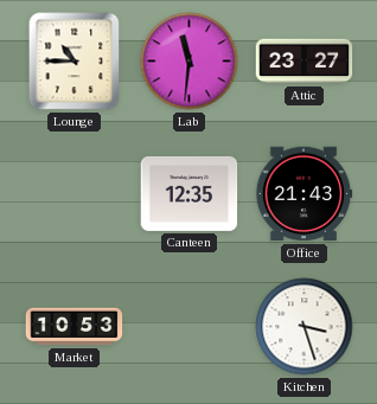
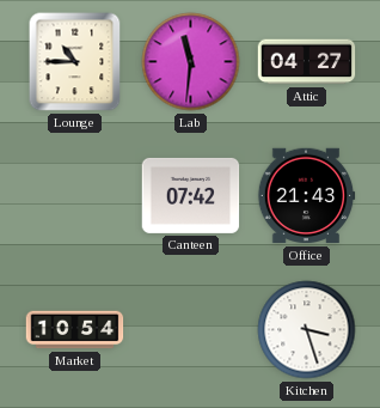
Attic: 23:27 -> 04:27 (307, 62)
Canteen: 12:35 -> 07:42 (191, 195)
Market: 10:53 -> 10:54 (75, 330)
